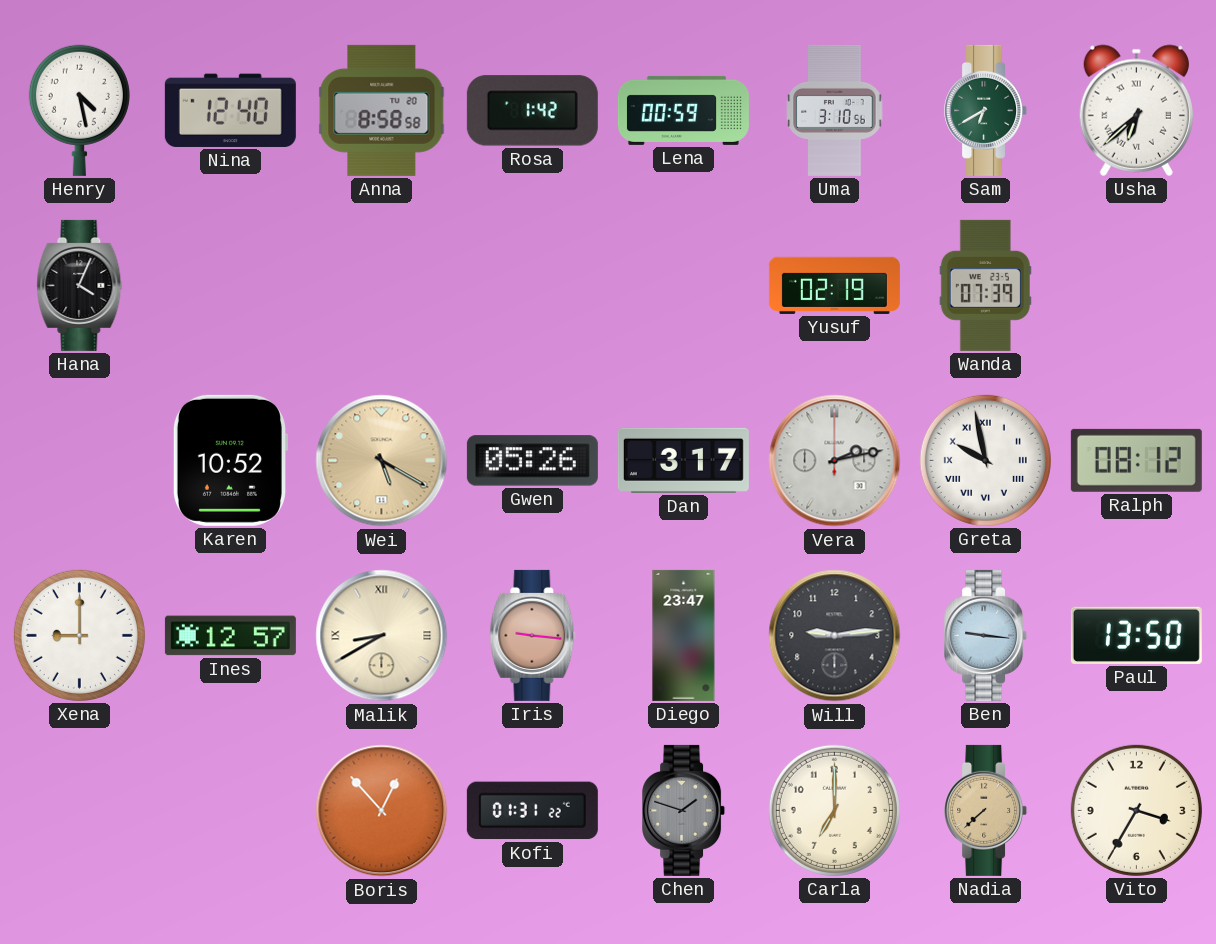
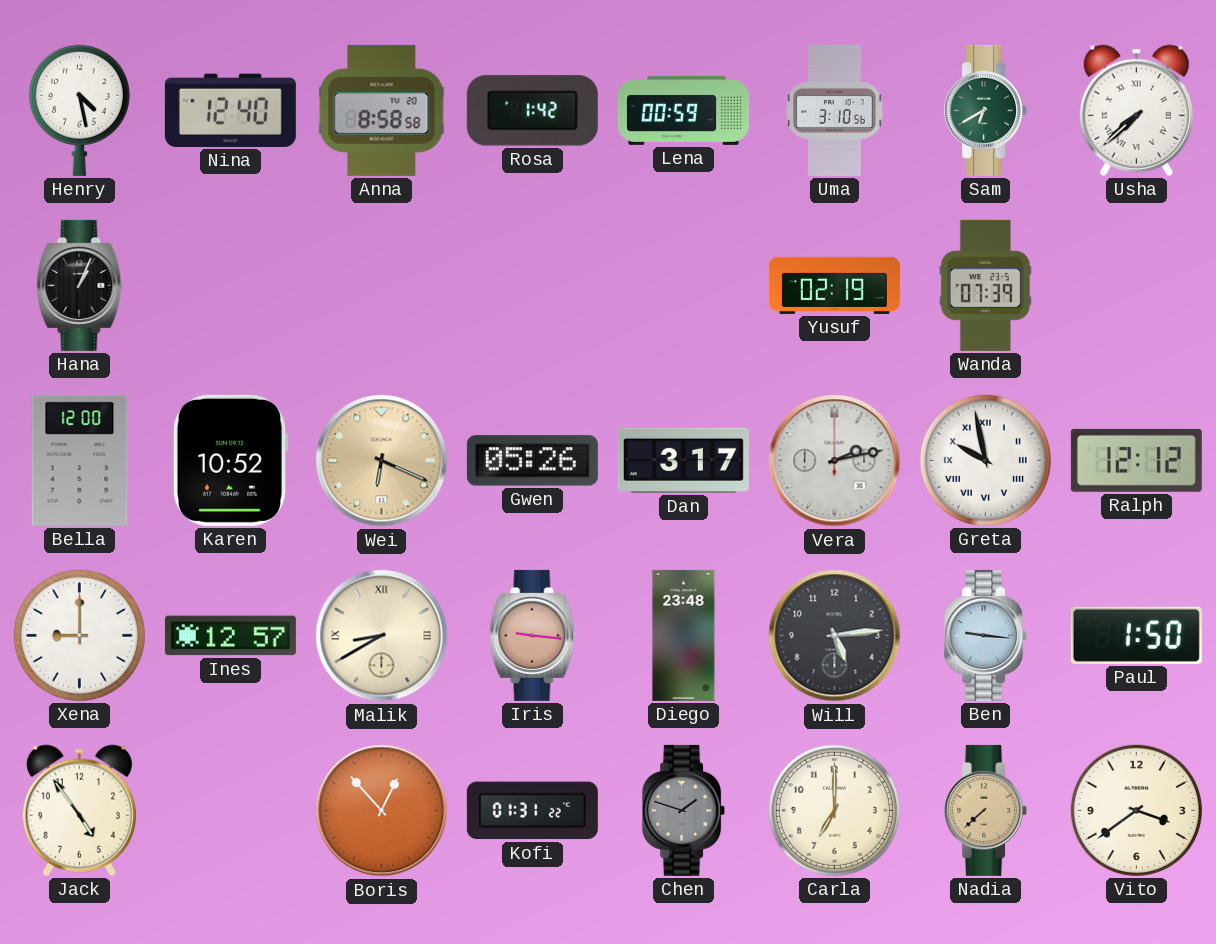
Usha: 6:38 -> 7:38 (1136, 110)
Hana: 4:04 -> 1:04 (80, 285)
Bella: none -> 12:00 (80, 460)
Wei: 5:20 -> 6:19 (382, 461)
Ralph: 08:12 -> 12:12 (1136, 460)
Diego: 23:47 -> 23:48 (684, 635)
Will: 9:14 -> 5:14 (835, 636)
Paul: 13:50 -> 1:50 (1136, 635)
Jack: none -> 4:54 (79, 810)
Vito: 3:35 -> 3:39 (1136, 810)
